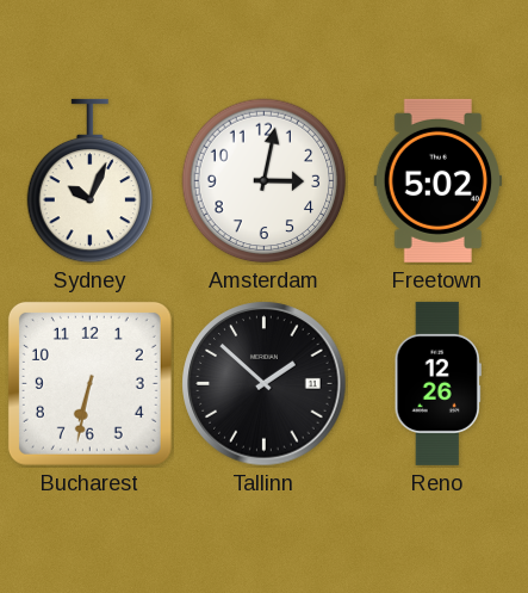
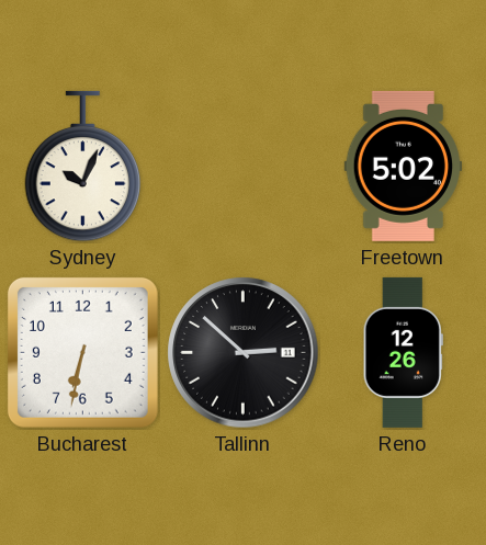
Amsterdam: 3:02 -> none (265, 181)
Tallinn: 1:52 -> 2:52 (244, 353)
